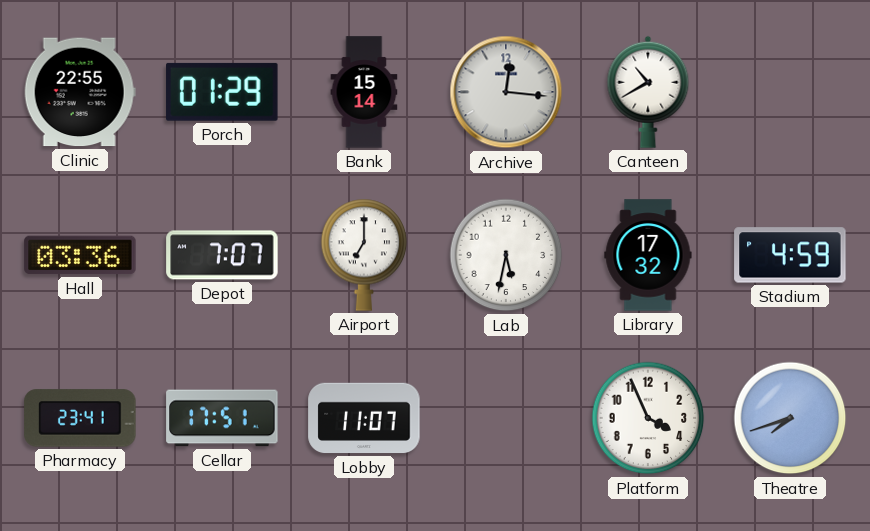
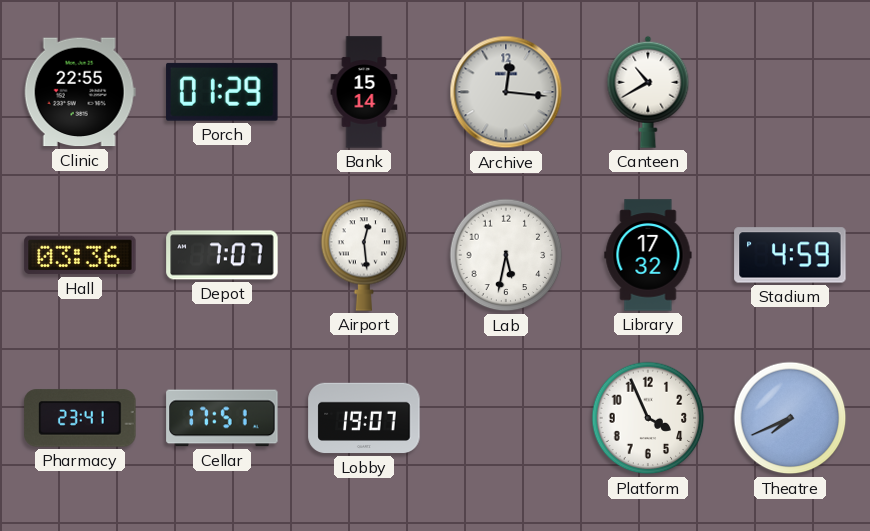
Airport: 7:00 -> 12:29 (364, 255)
Lobby: 11:07 -> 19:07 (364, 418)
Theatre: 7:42 -> 7:41 (790, 418)
